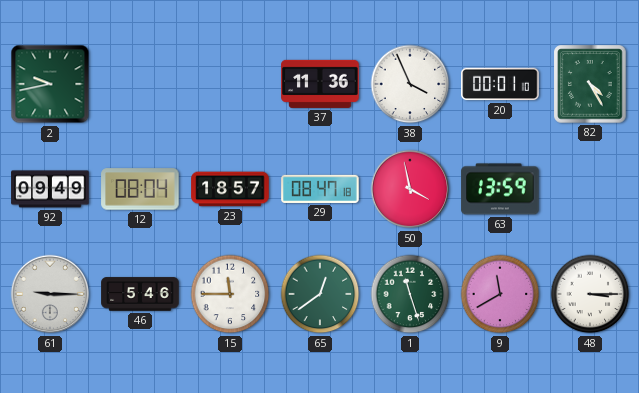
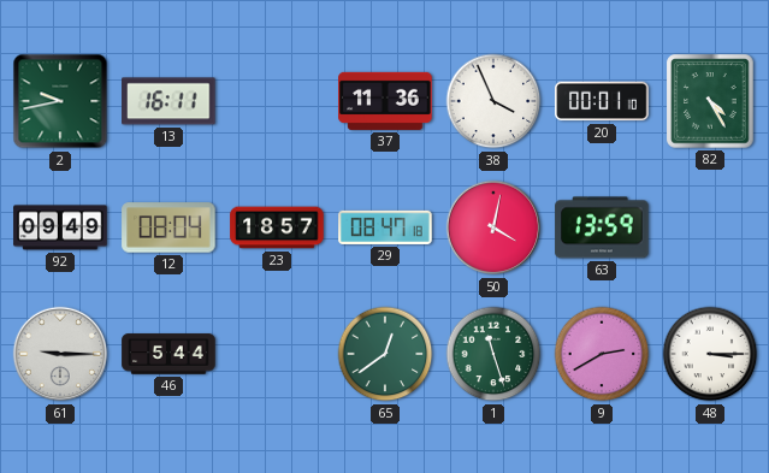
13: none -> 16:11 (168, 101)
50: 3:58 -> 4:02 (493, 227)
46: 5:46 -> 5:44 (168, 354)
15: 11:45 -> none (230, 294)
9: 11:40 -> 2:40 (602, 354)
